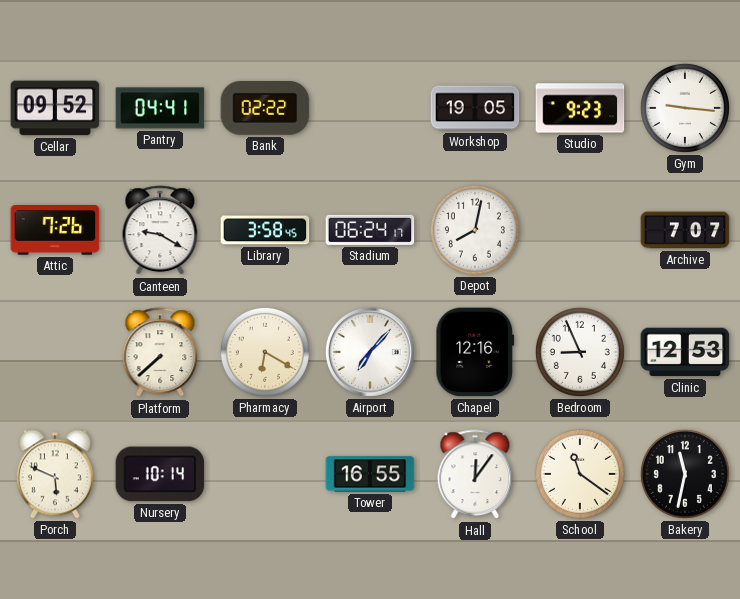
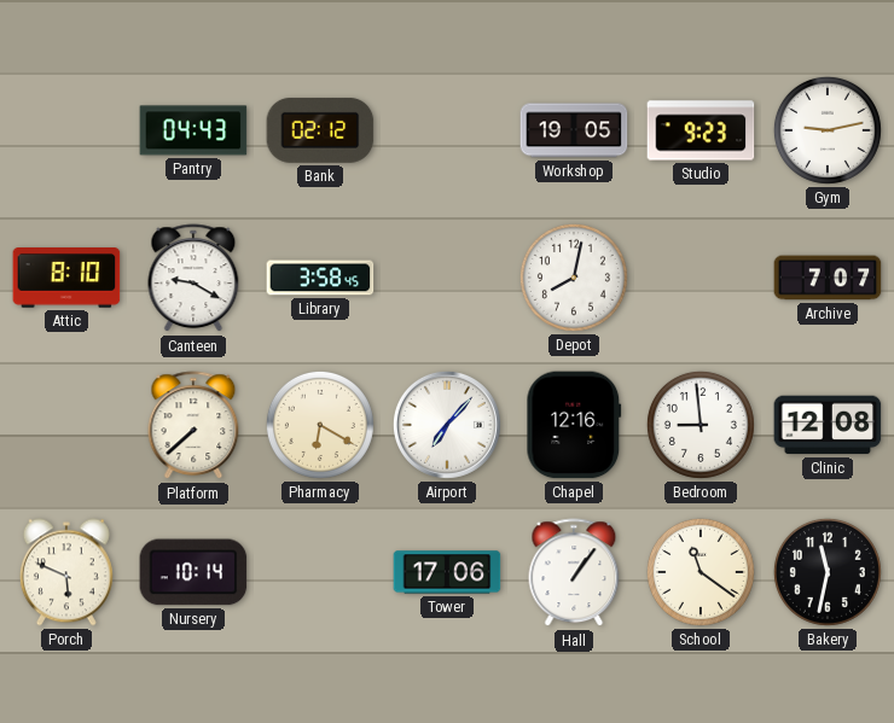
Cellar: 09:52 -> none (55, 108)
Pantry: 04:41 -> 04:43 (193, 130)
Bank: 02:22 -> 02:12 (320, 130)
Gym: 9:16 -> 9:13 (828, 130)
Attic: 7:26 -> 8:10 (66, 278)
Stadium: 06:24 -> none (370, 230)
Bedroom: 8:56 -> 8:59 (701, 425)
Clinic: 12:53 -> 12:08 (828, 425)
Tower: 16:55 -> 17:06 (447, 572)
Hall: 12:06 -> 1:06 (574, 573)
